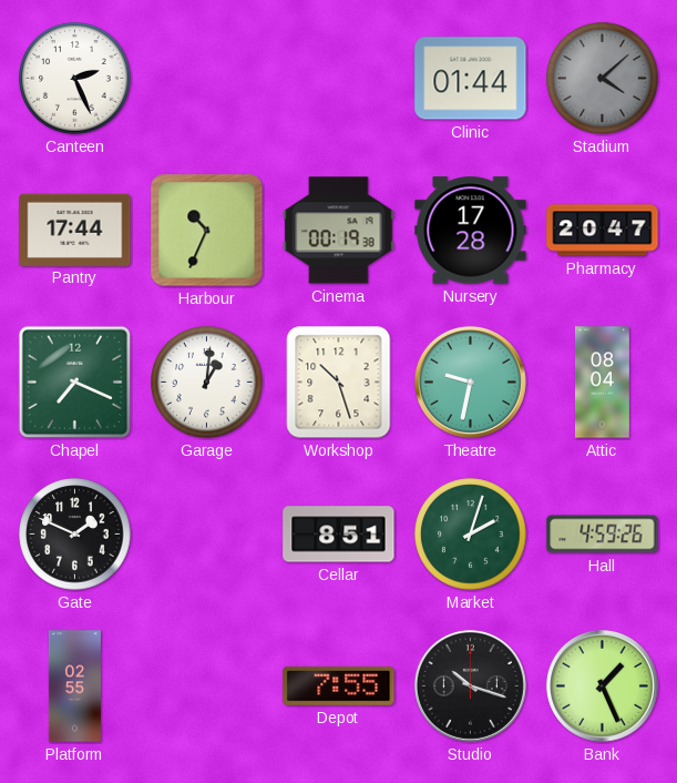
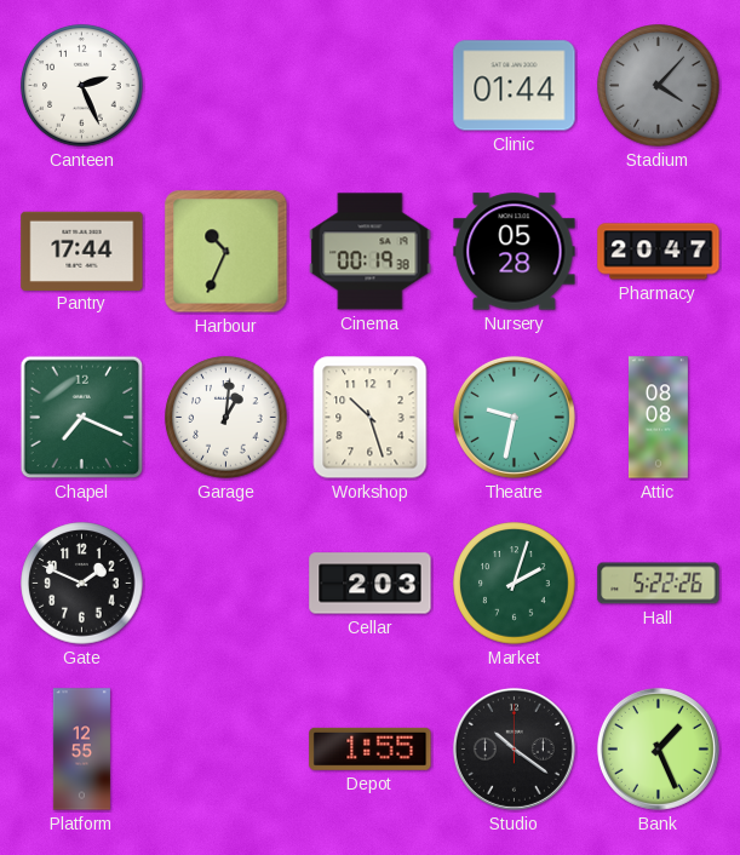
Stadium: 4:08 -> 4:07 (659, 86)
Nursery: 17:28 -> 05:28 (515, 252)
Attic: 08:04 -> 08:08 (658, 418)
Cellar: 8:51 -> 2:03 (371, 584)
Hall: 4:59 -> 5:22 (659, 584)
Platform: 02:55 -> 12:55 (81, 750)
Depot: 7:55 -> 1:55 (371, 748)
Studio: 10:18 -> 10:21 (514, 748)
